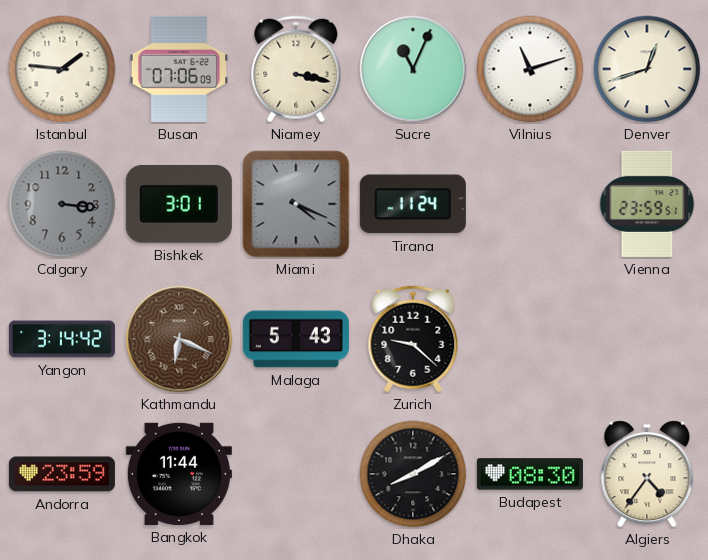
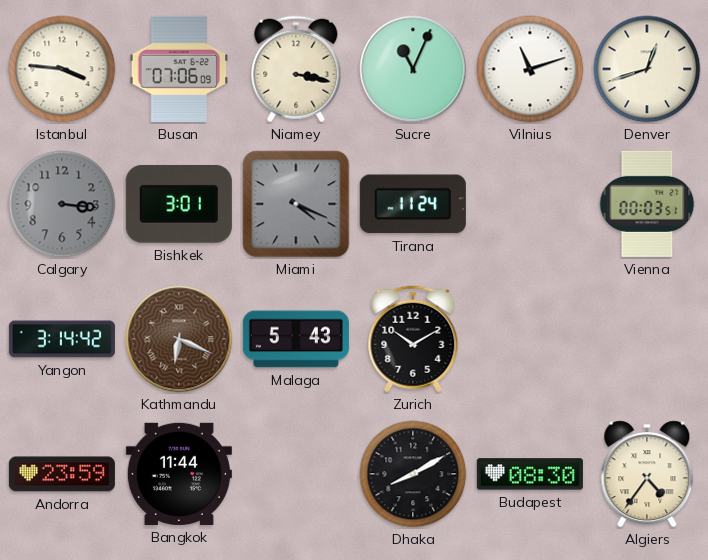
Istanbul: 1:46 -> 3:46 (62, 69)
Vienna: 23:59 -> 00:03 (647, 204)
Zurich: 9:22 -> 10:10 (413, 339)
